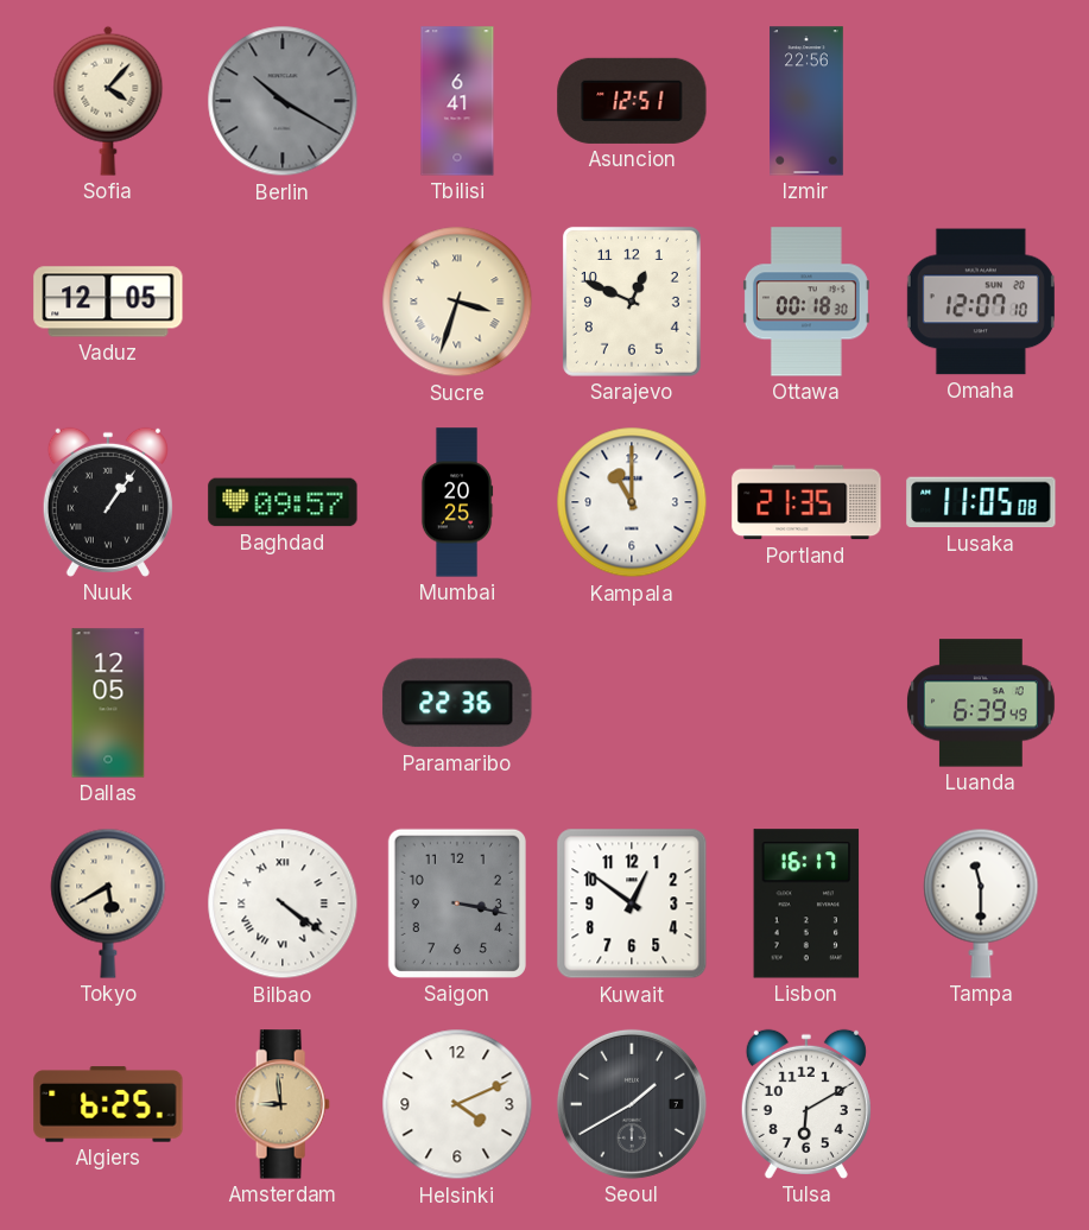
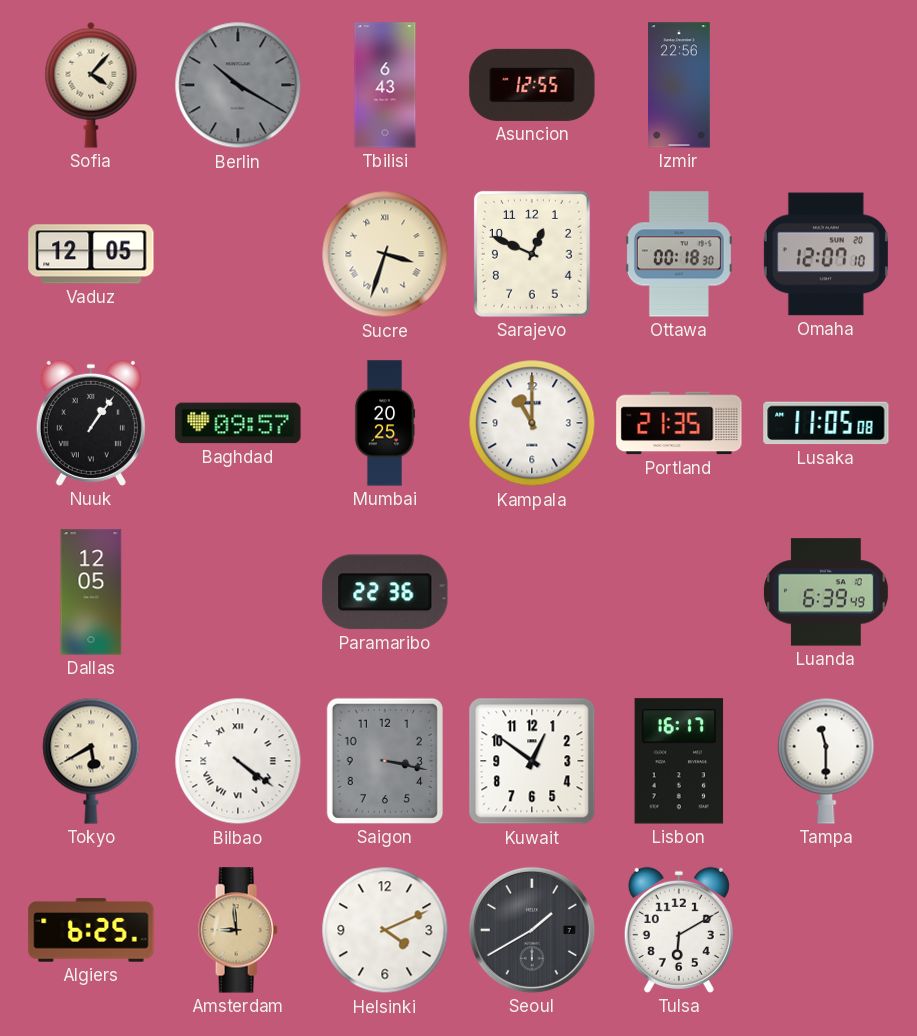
Tbilisi: 6:41 -> 6:43 (385, 85)
Asuncion: 12:51 -> 12:55 (532, 85)
